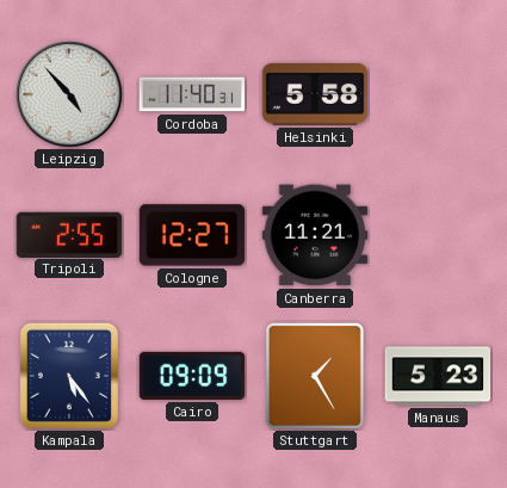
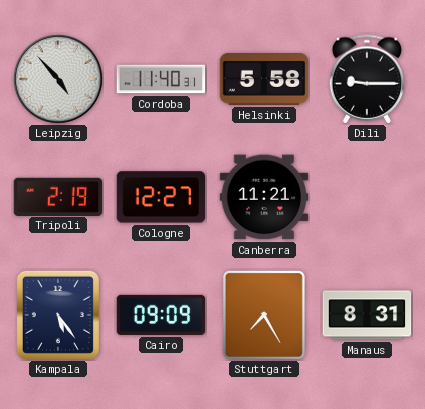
Dili: none -> 9:15 (367, 79)
Tripoli: 2:55 -> 2:19 (58, 196)
Stuttgart: 1:25 -> 7:25 (264, 315)
Manaus: 5:23 -> 8:31 (367, 315)
